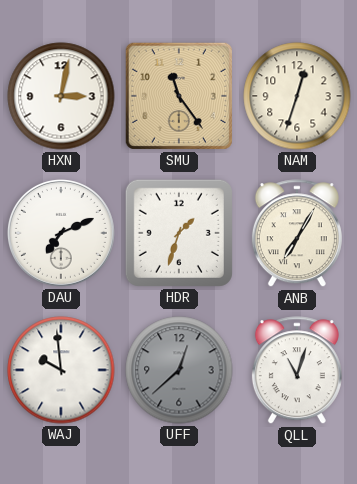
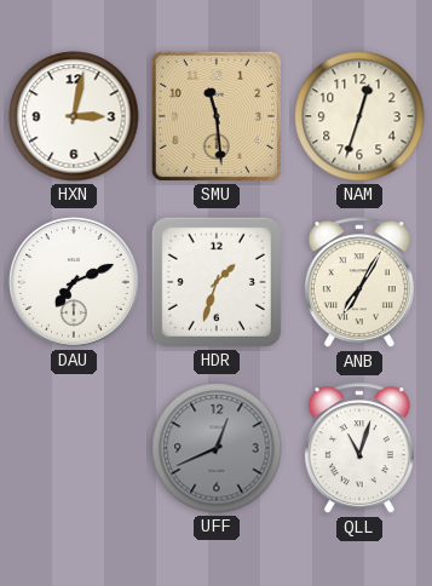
SMU: 11:24 -> 11:29 (217, 116)
WAJ: 9:59 -> none (61, 370)
UFF: 12:38 -> 12:41 (217, 448)
